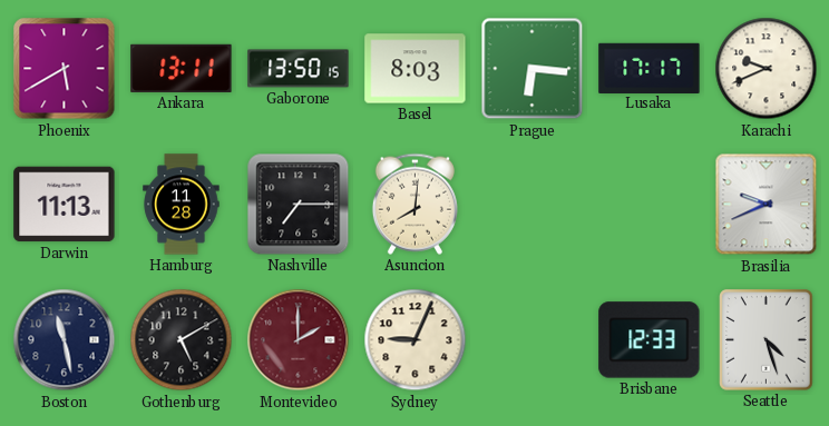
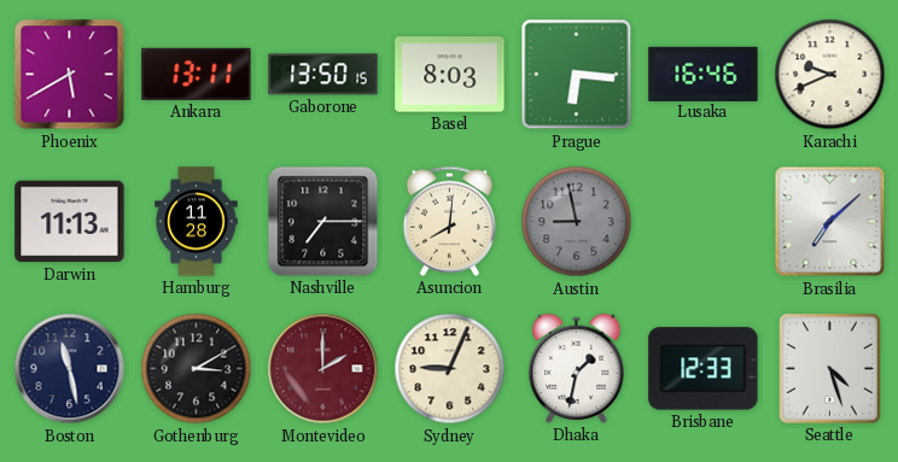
Lusaka: 17:17 -> 16:46 (704, 74)
Austin: none -> 8:58 (577, 222)
Brasilia: 9:41 -> 7:08 (830, 222)
Gothenburg: 5:10 -> 3:10 (197, 369)
Dhaka: none -> 1:32 (577, 368)
